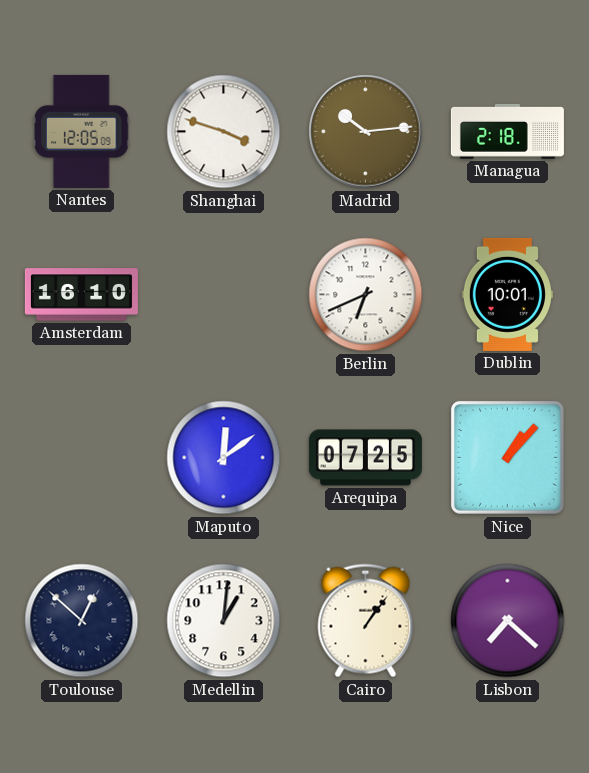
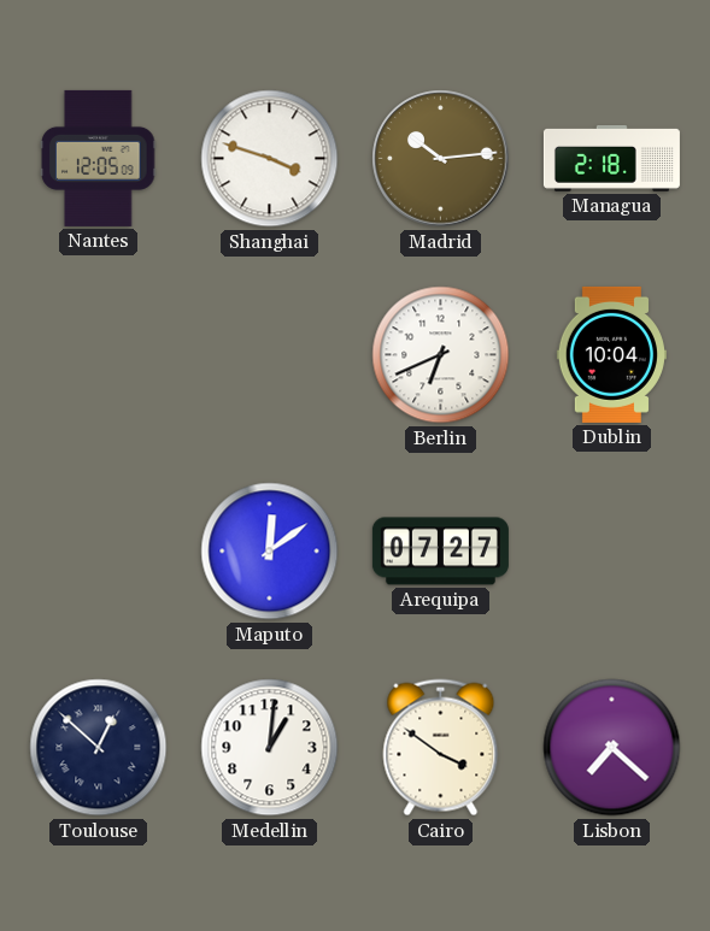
Amsterdam: 16:10 -> none (81, 295)
Dublin: 10:01 -> 10:04 (611, 354)
Arequipa: 07:25 -> 07:27 (440, 552)
Nice: 1:07 -> none (507, 457)
Cairo: 1:06 -> 3:51 (441, 748)
